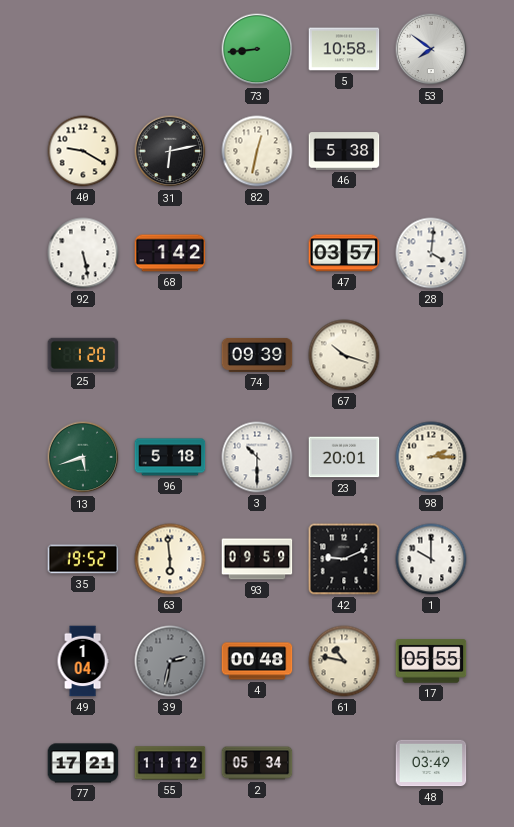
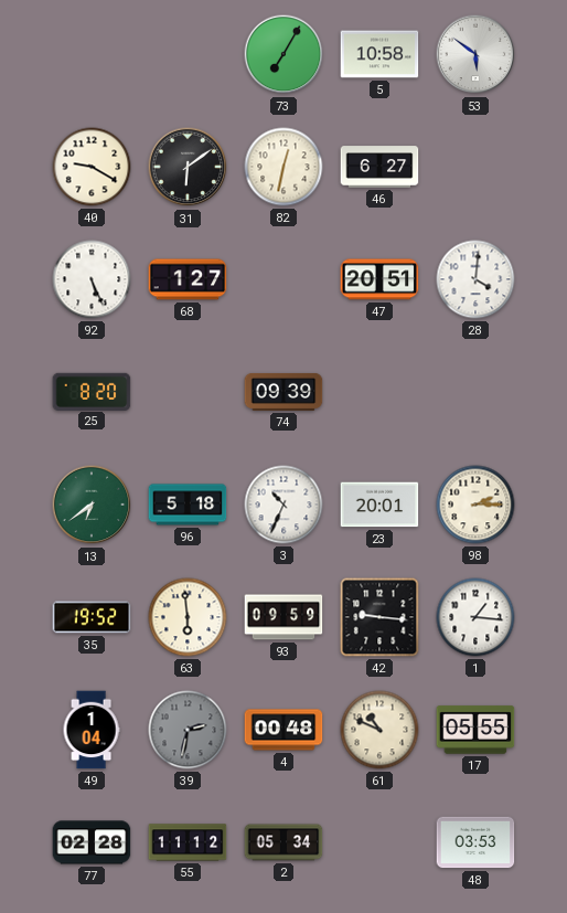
73: 8:44 -> 7:05 (283, 54)
53: 7:51 -> 5:51 (475, 54)
31: 6:13 -> 6:09 (188, 167)
46: 5:38 -> 6:27 (379, 167)
92: 5:28 -> 5:26 (92, 279)
68: 1:42 -> 1:27 (188, 279)
47: 03:57 -> 20:51 (379, 279)
25: 1:20 -> 8:20 (92, 391)
67: 10:18 -> none (344, 355)
13: 5:42 -> 6:39 (92, 505)
3: 10:30 -> 10:34 (283, 505)
42: 9:11 -> 9:16 (379, 617)
1: 10:00 -> 1:16 (475, 617)
61: 10:47 -> 10:49 (379, 730)
77: 17:21 -> 02:28 (92, 842)
48: 03:49 -> 03:53 (475, 842)
